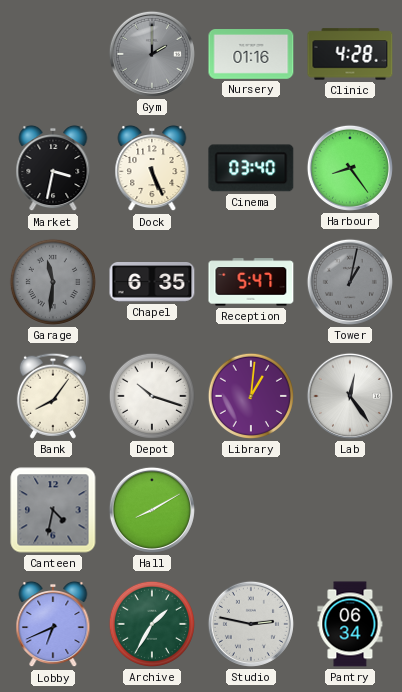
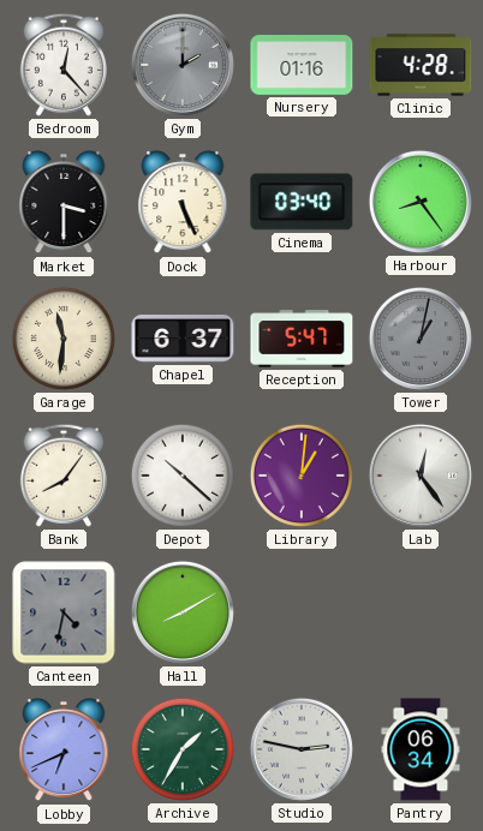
Bedroom: none -> 12:23 (64, 65)
Market: 3:32 -> 3:30 (64, 202)
Garage dial: grey -> cream (64, 339)
Chapel: 6:35 -> 6:37 (183, 339)
Depot: 10:18 -> 10:22 (183, 476)
